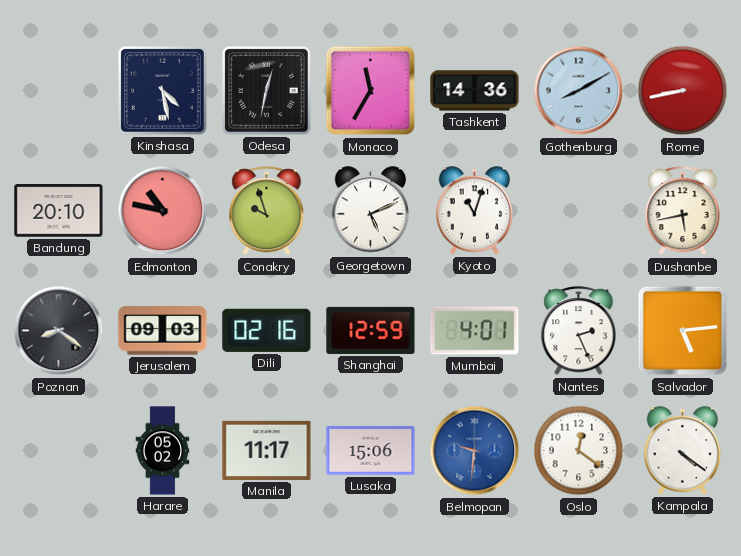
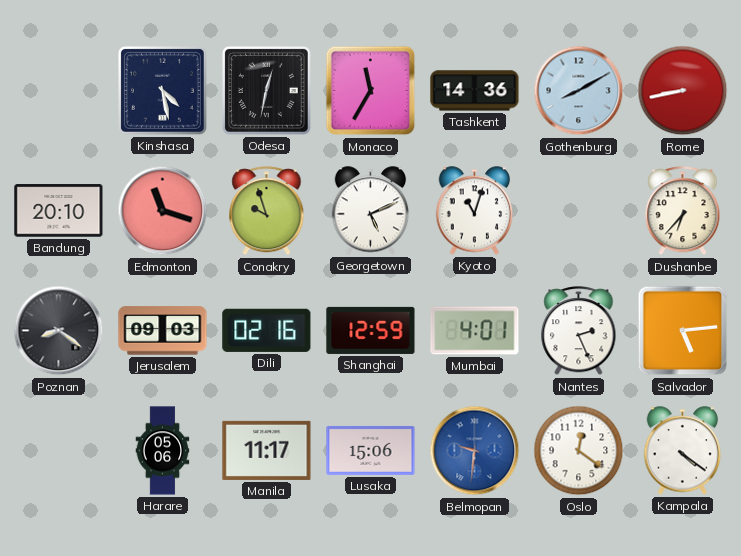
Edmonton: 10:47 -> 11:18 (163, 211)
Dushanbe: 5:43 -> 6:37 (683, 211)
Harare: 05:02 -> 05:06 (163, 451)
